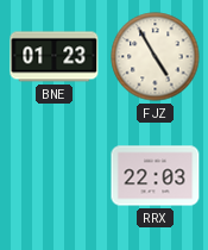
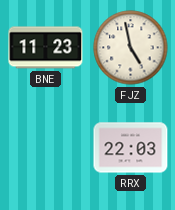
BNE: 01:23 -> 11:23 (46, 48)
FJZ: 4:55 -> 4:58 (131, 48)
